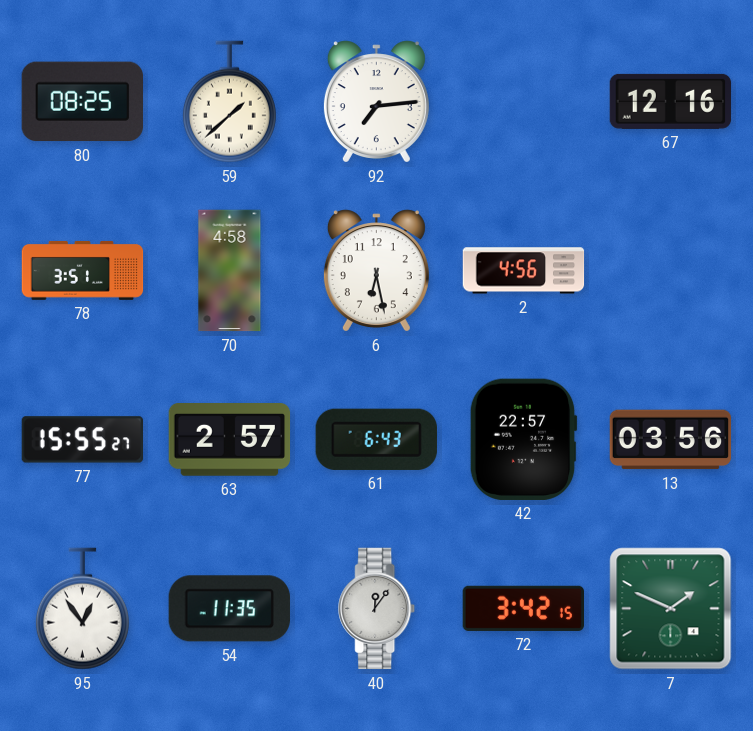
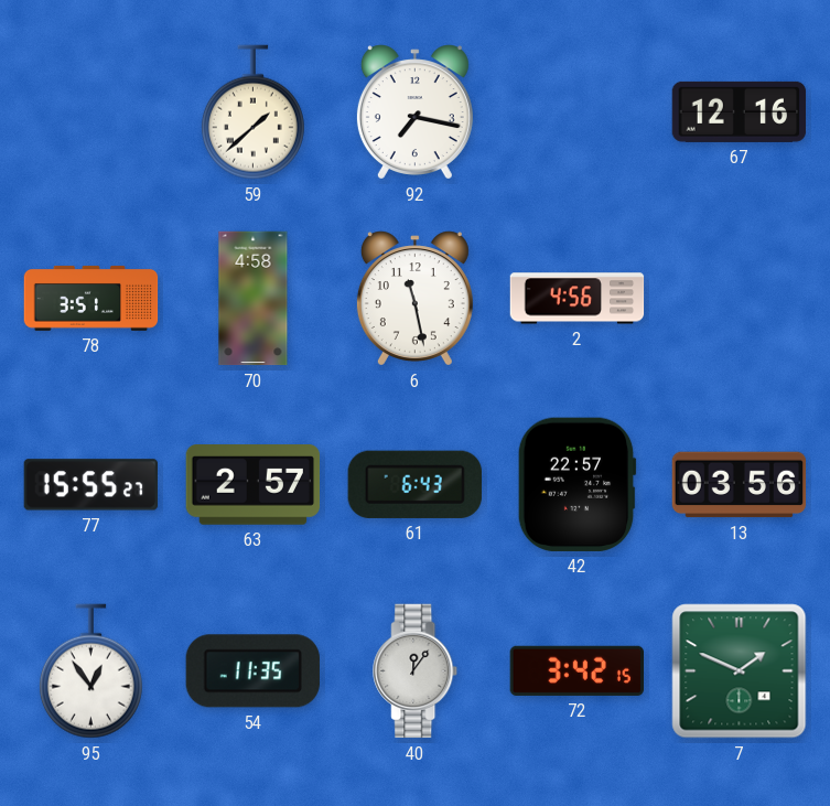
80: 08:25 -> none (82, 102)
92: 7:14 -> 7:17 (414, 112)
6: 6:28 -> 11:28 (414, 299)
